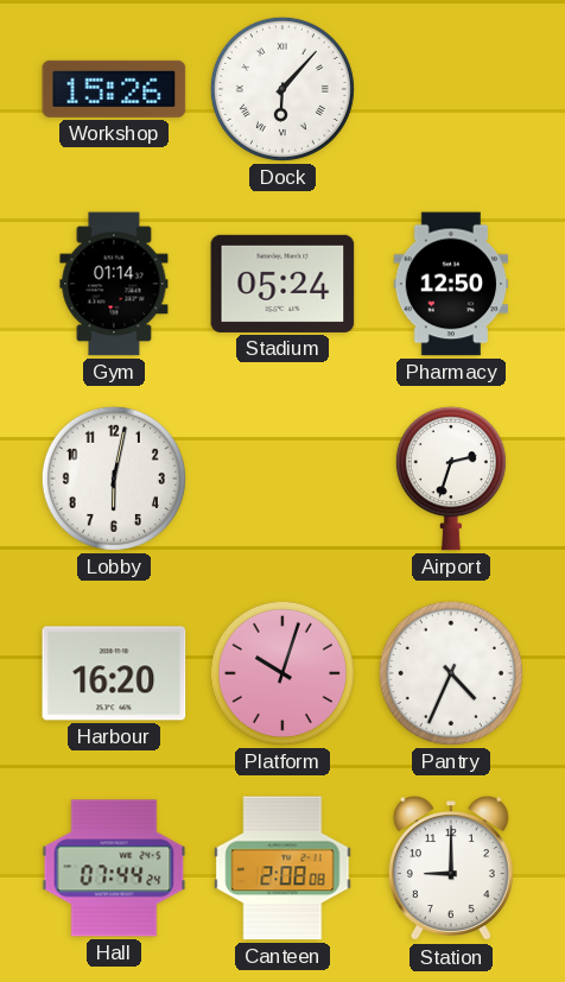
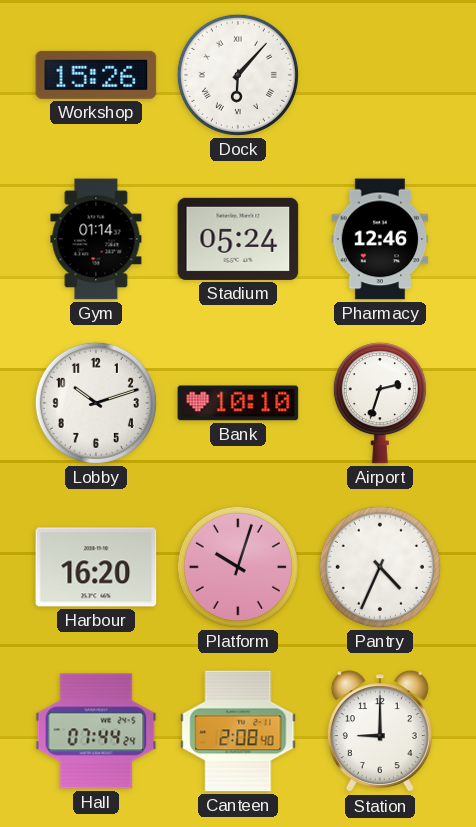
Pharmacy: 12:50 -> 12:46 (380, 239)
Lobby: 6:02 -> 10:12 (96, 403)
Bank: none -> 10:10 (238, 403)
Canteen: 2:08:08 -> 2:08:40 (238, 731)
